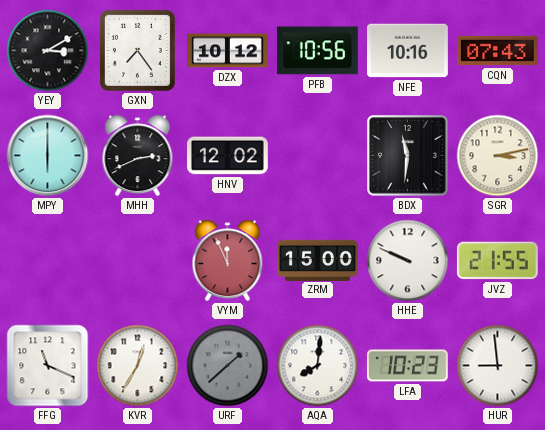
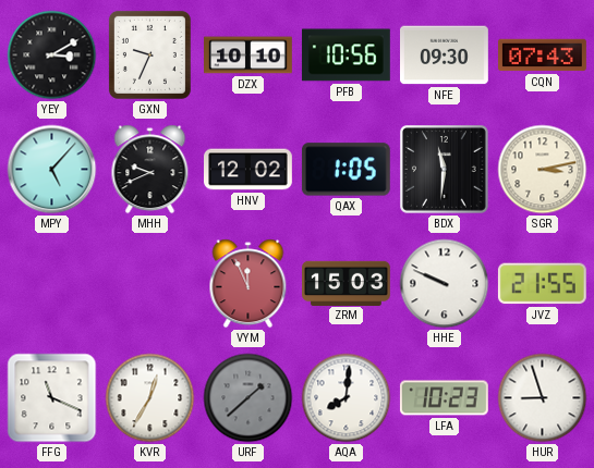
GXN: 7:24 -> 9:34 (149, 54)
DZX: 10:12 -> 10:10 (248, 56)
NFE: 10:16 -> 09:30 (445, 56)
MPY: 6:00 -> 5:07 (52, 170)
MHH: 2:41 -> 9:41 (150, 170)
QAX: none -> 1:05 (346, 170)
ZRM: 15:00 -> 15:03 (347, 283)
HUR: 8:59 -> 8:57 (543, 398)
